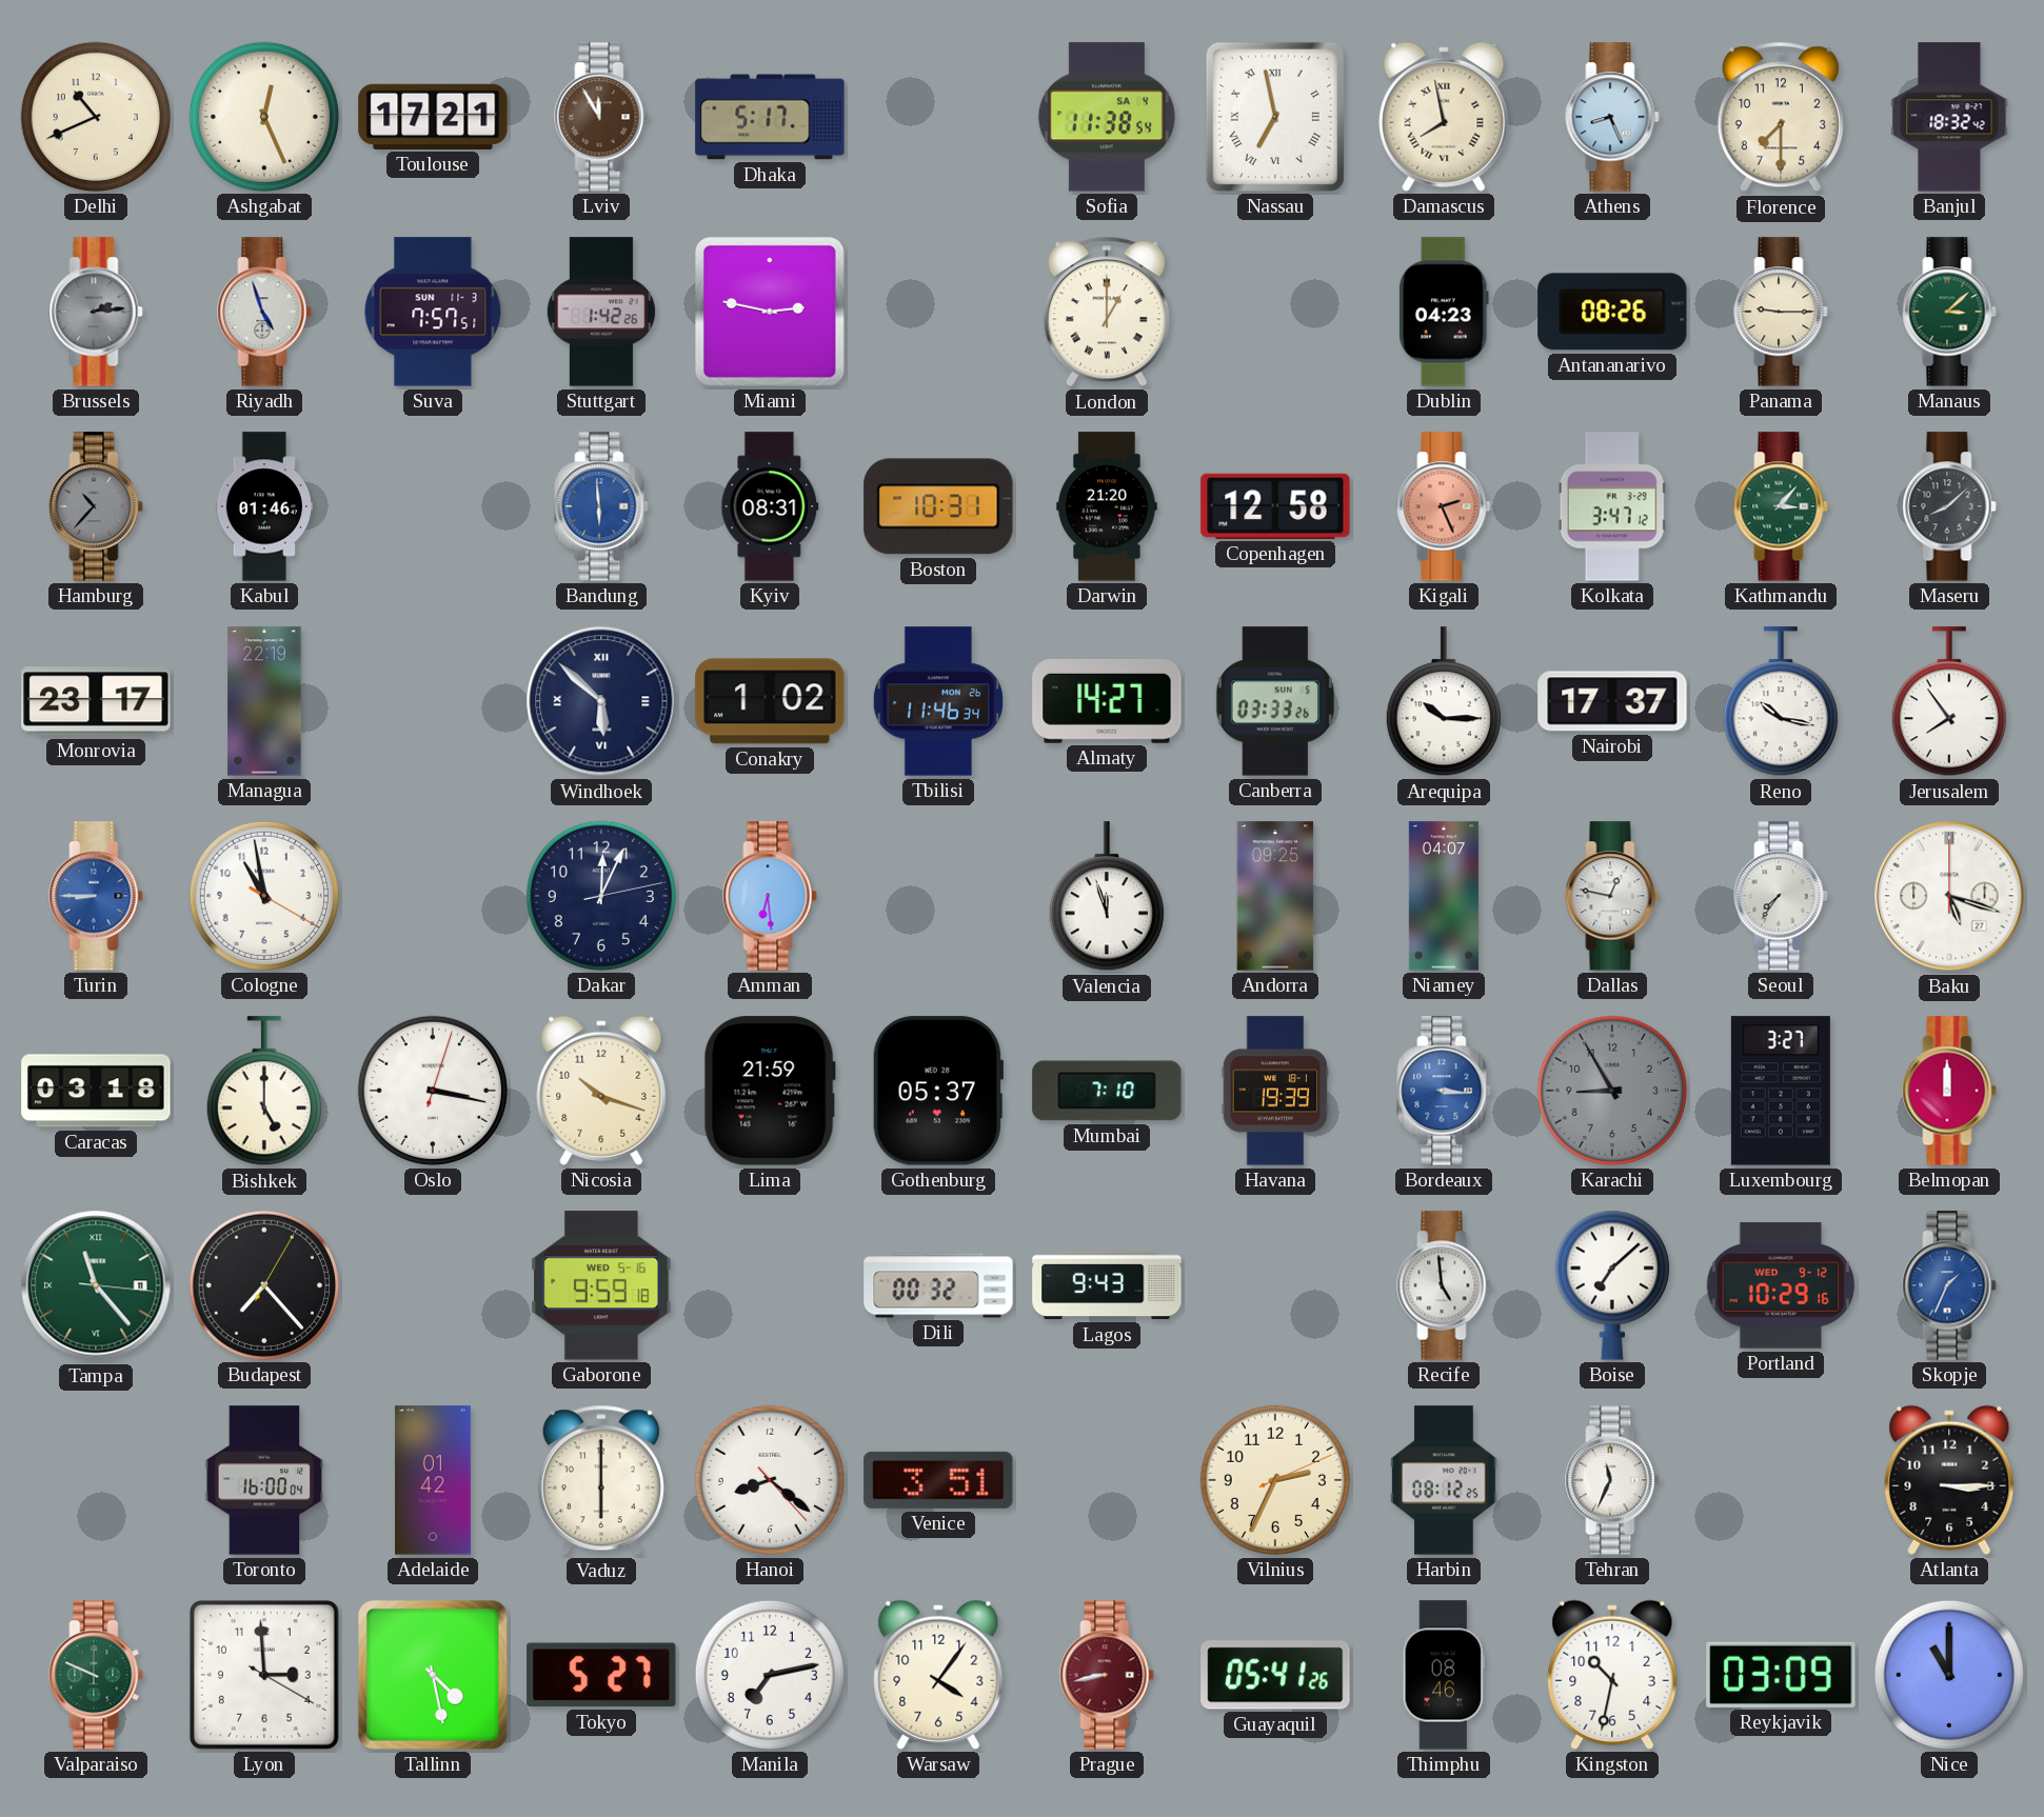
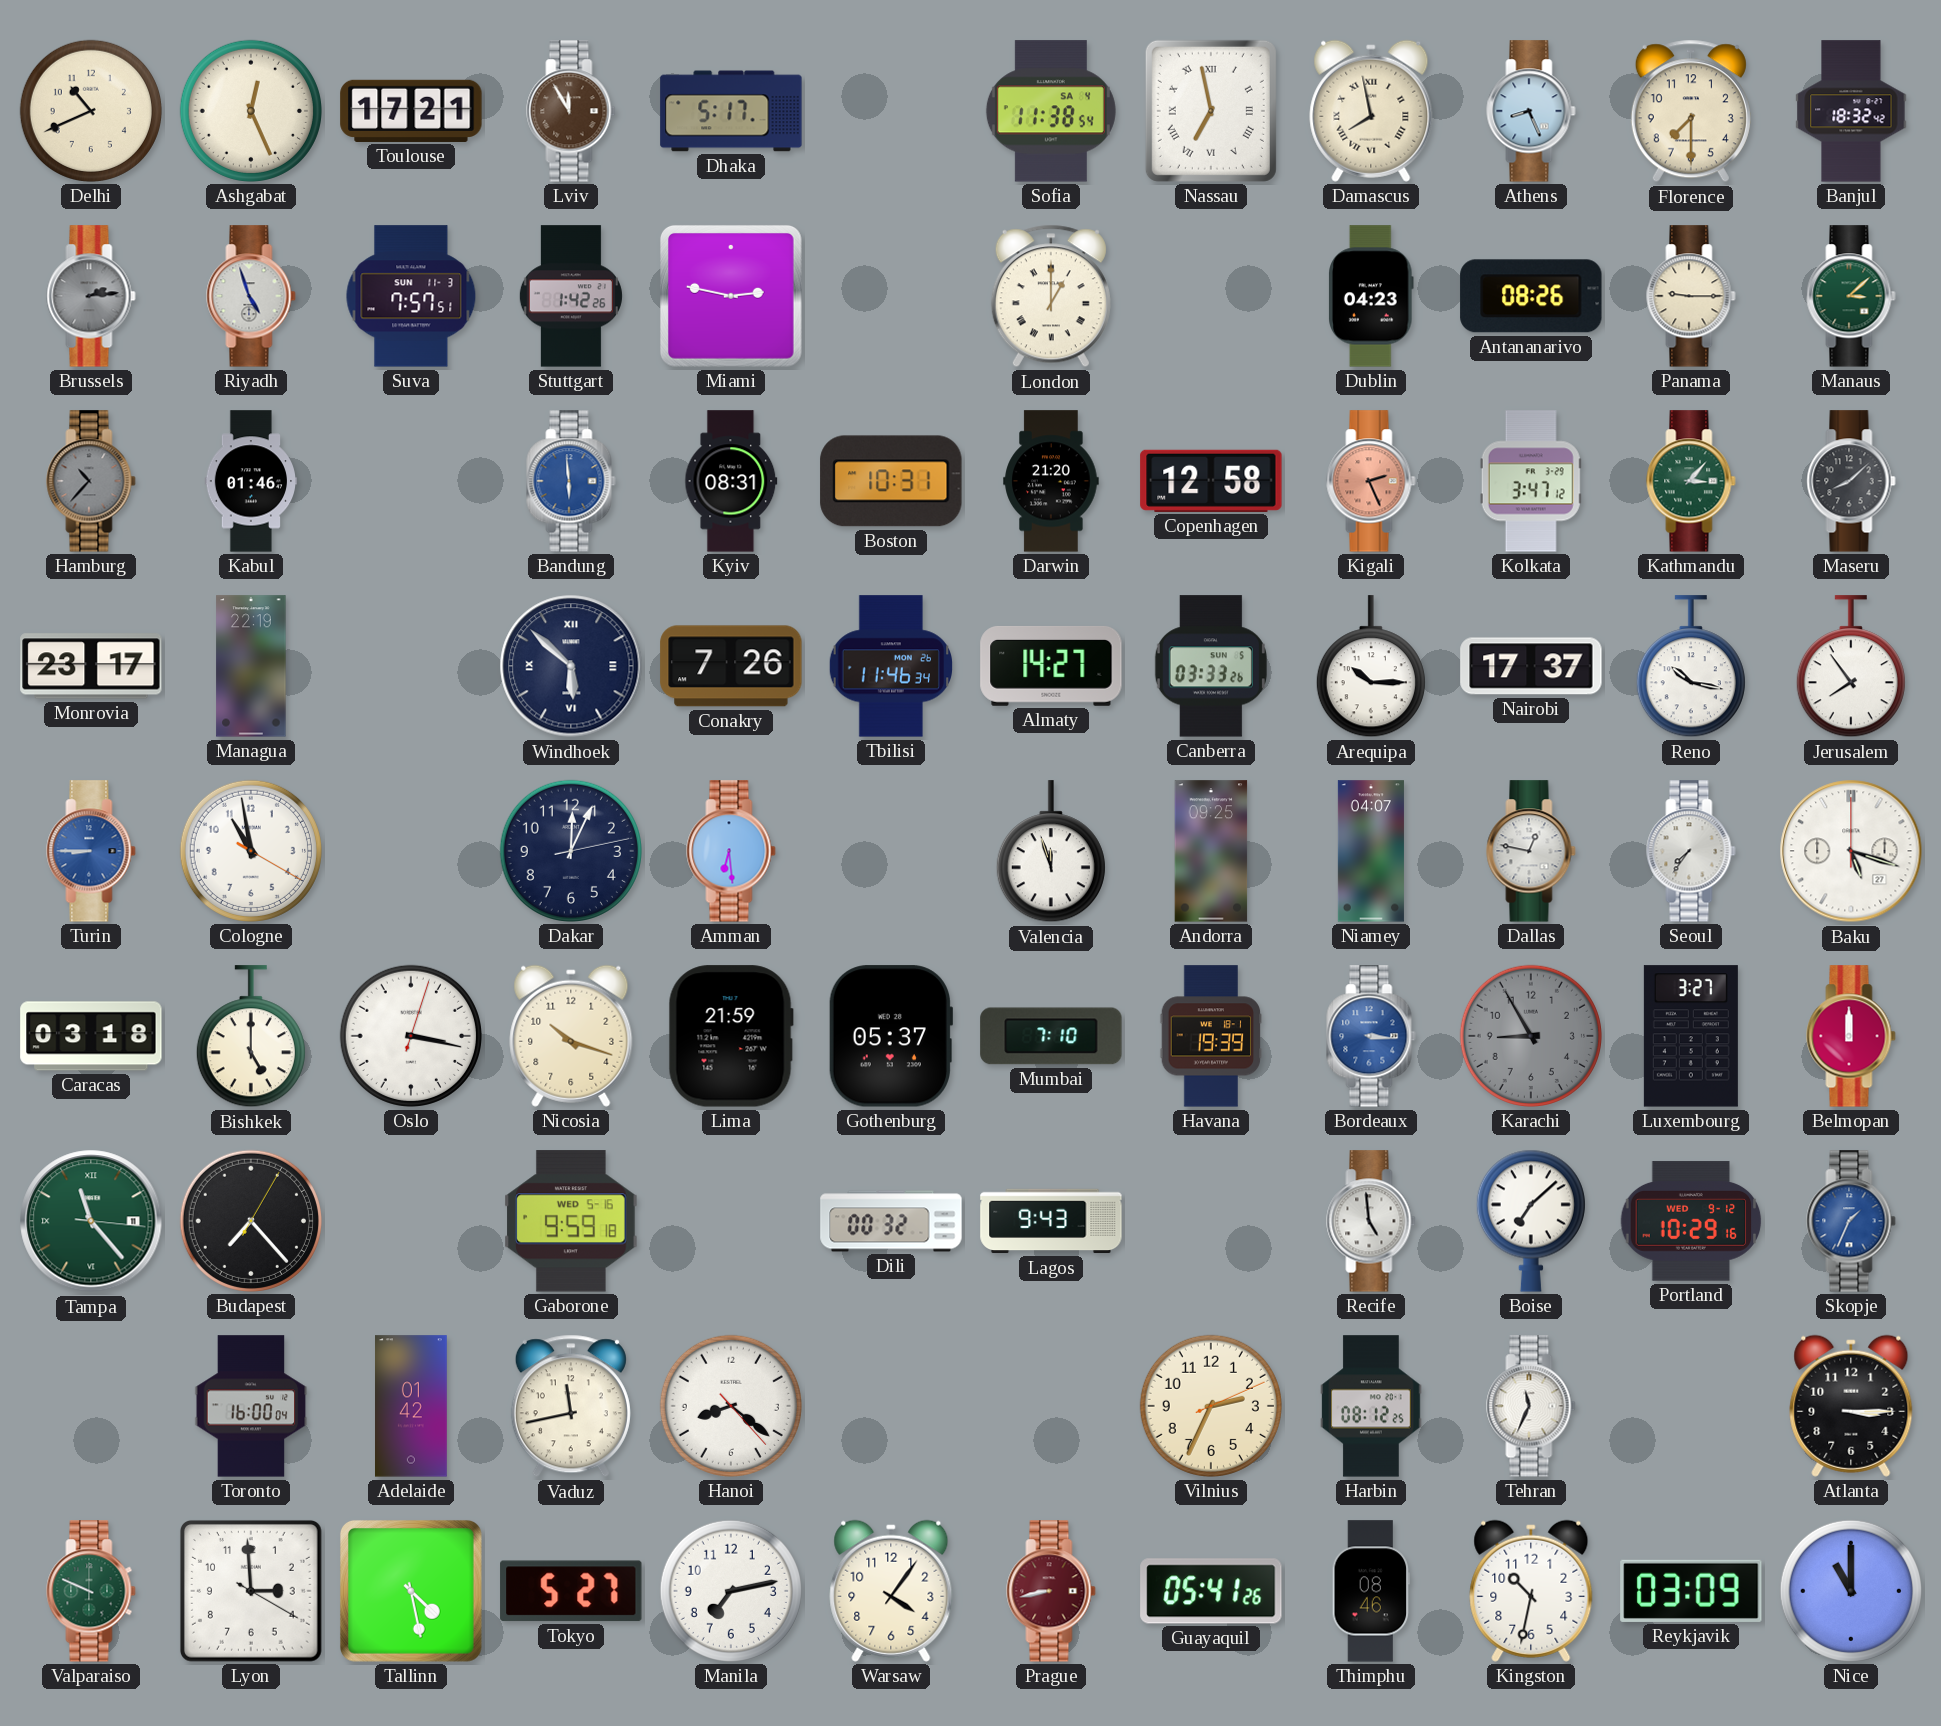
Conakry: 1:02 -> 7:26 (731, 666)
Vaduz: 6:00 -> 11:43 (571, 1406)
Venice: 3:51 -> none (938, 1480)
